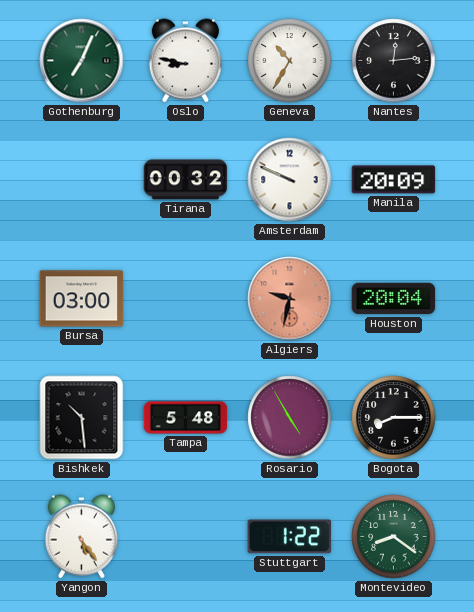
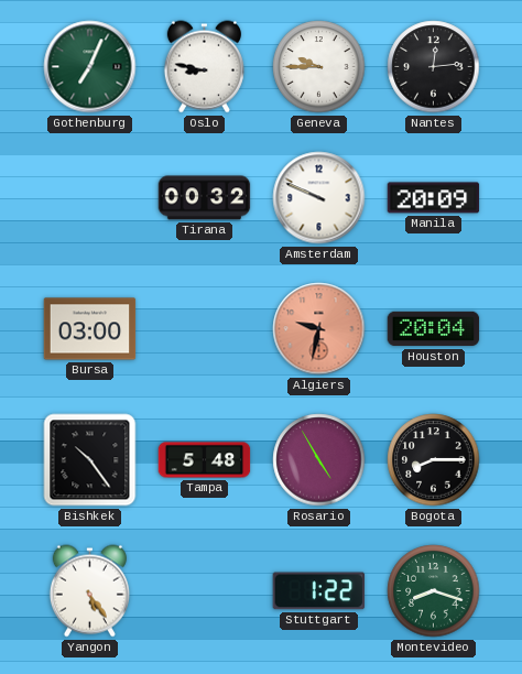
Geneva: 10:35 -> 9:45 (319, 67)
Bishkek: 10:29 -> 10:24 (90, 460)
Montevideo: 8:21 -> 8:18 (434, 591)
